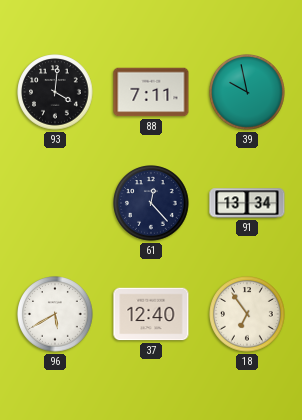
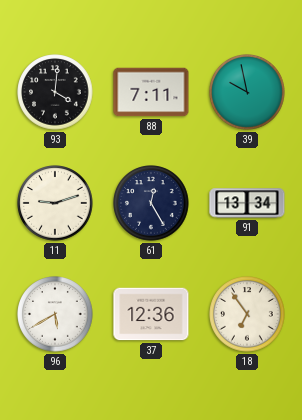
11: none -> 9:12 (55, 203)
61: 12:23 -> 12:25 (151, 203)
37: 12:40 -> 12:36 (151, 314)
